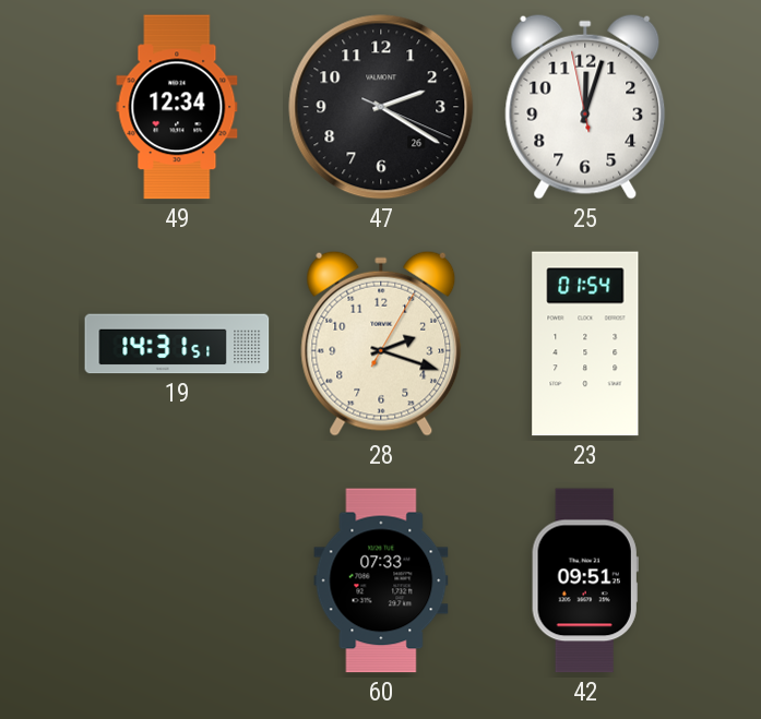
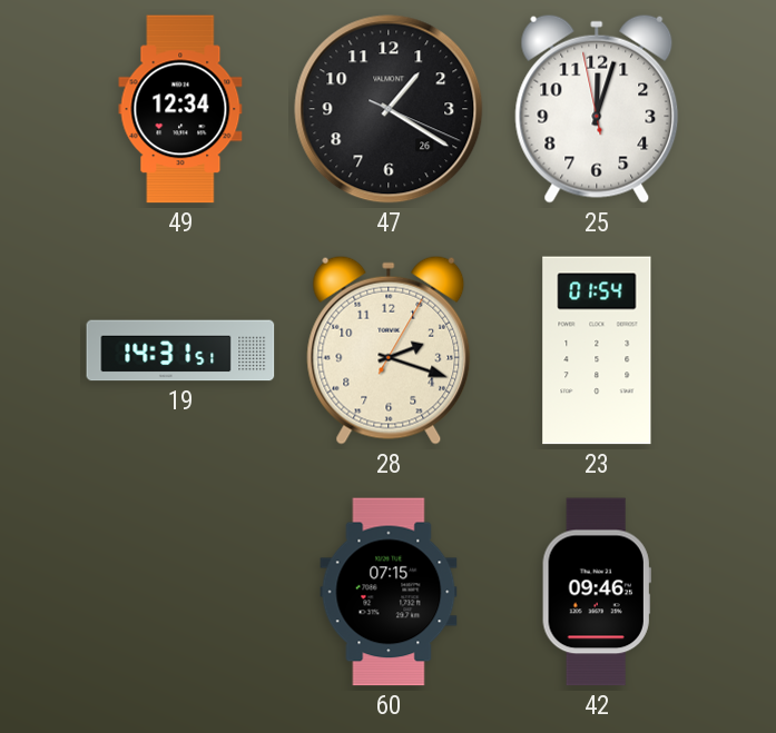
47: 2:20 -> 1:20 (389, 109)
60: 07:33 -> 07:15 (389, 592)
42: 09:51 -> 09:46 (597, 592)
